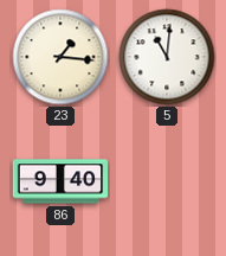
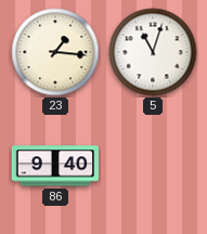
5: 11:01 -> 11:03 (153, 52)
